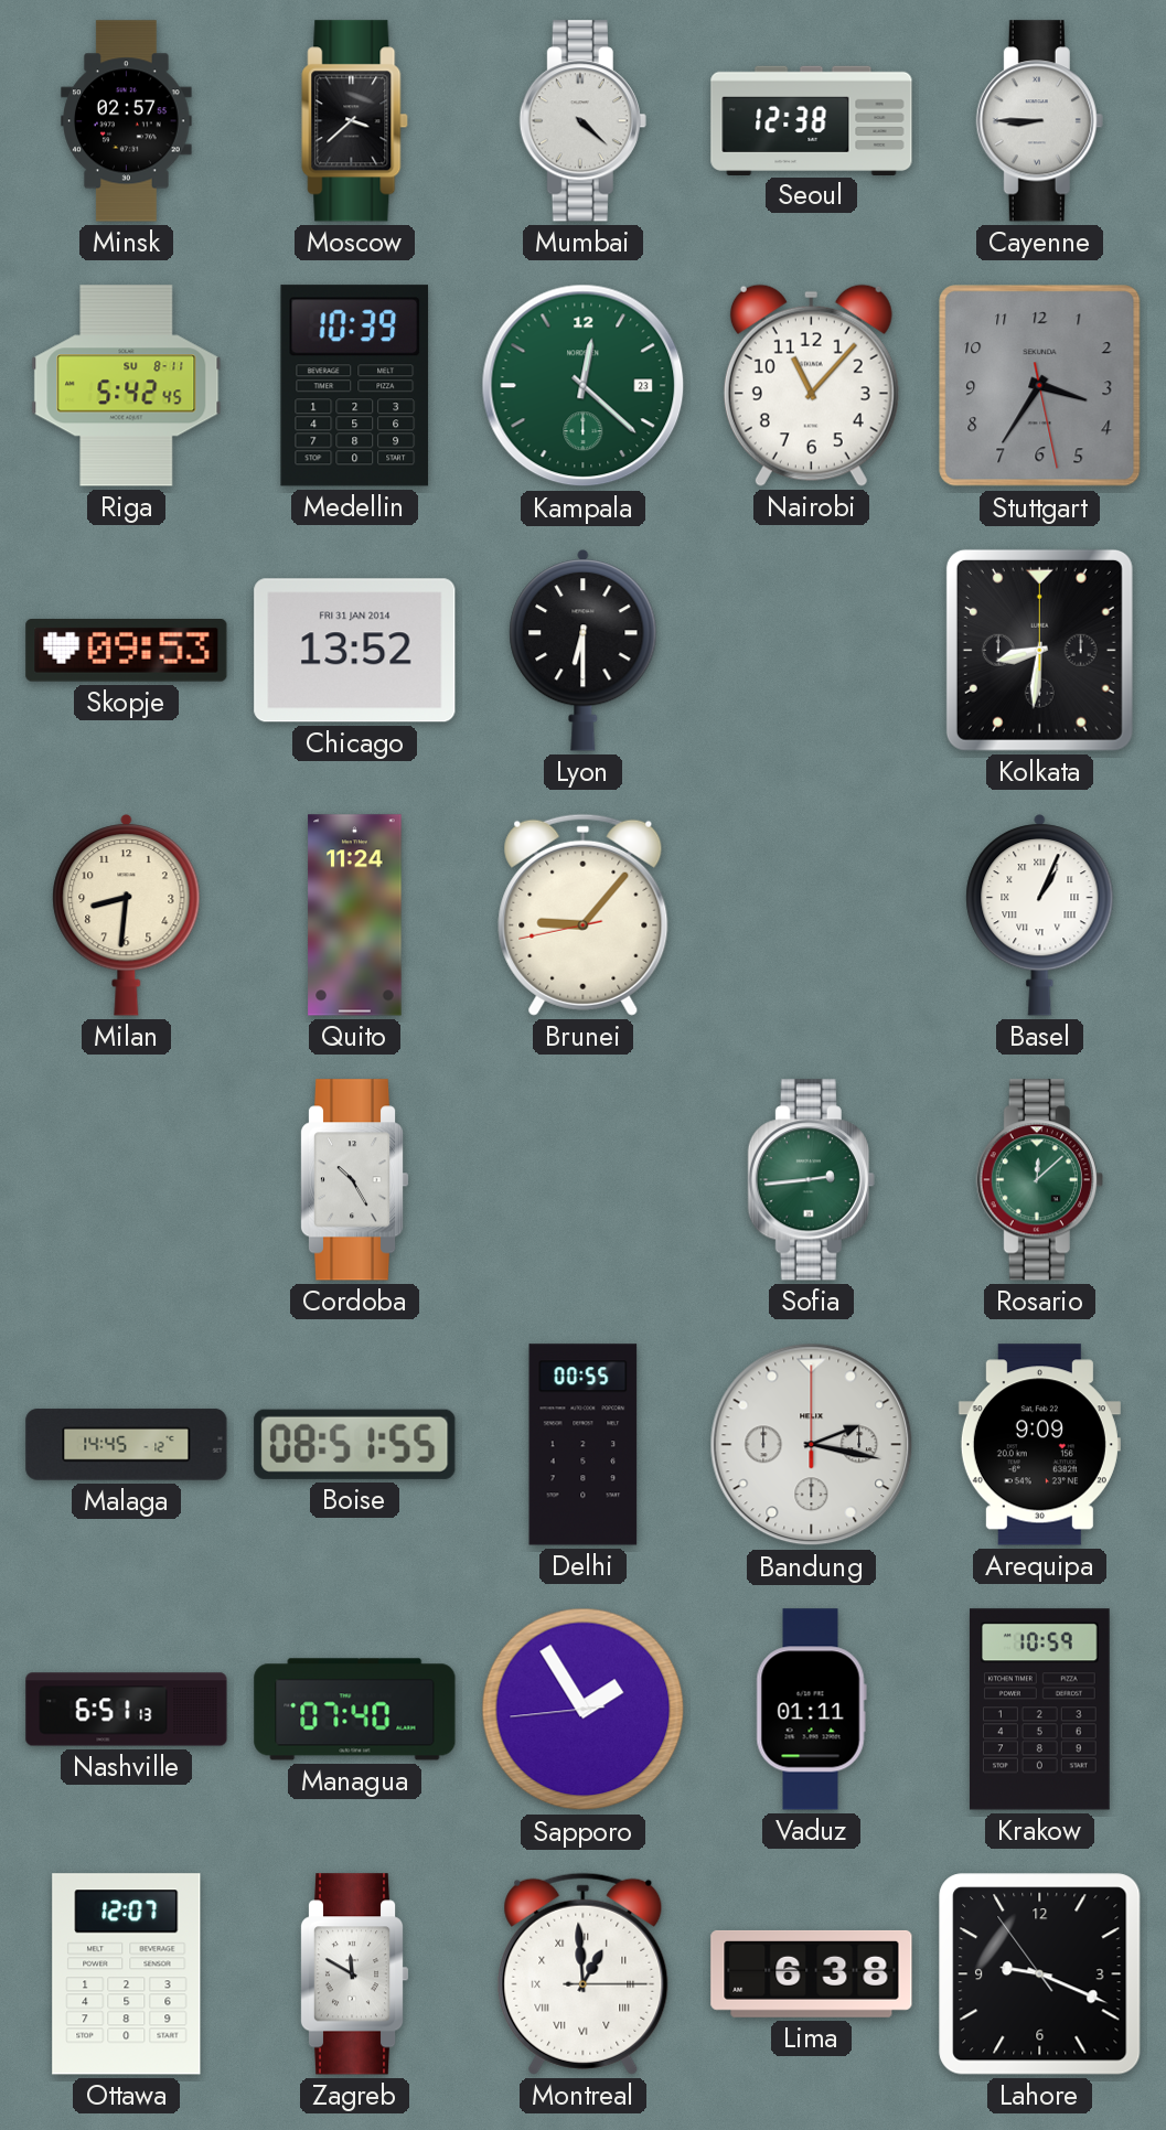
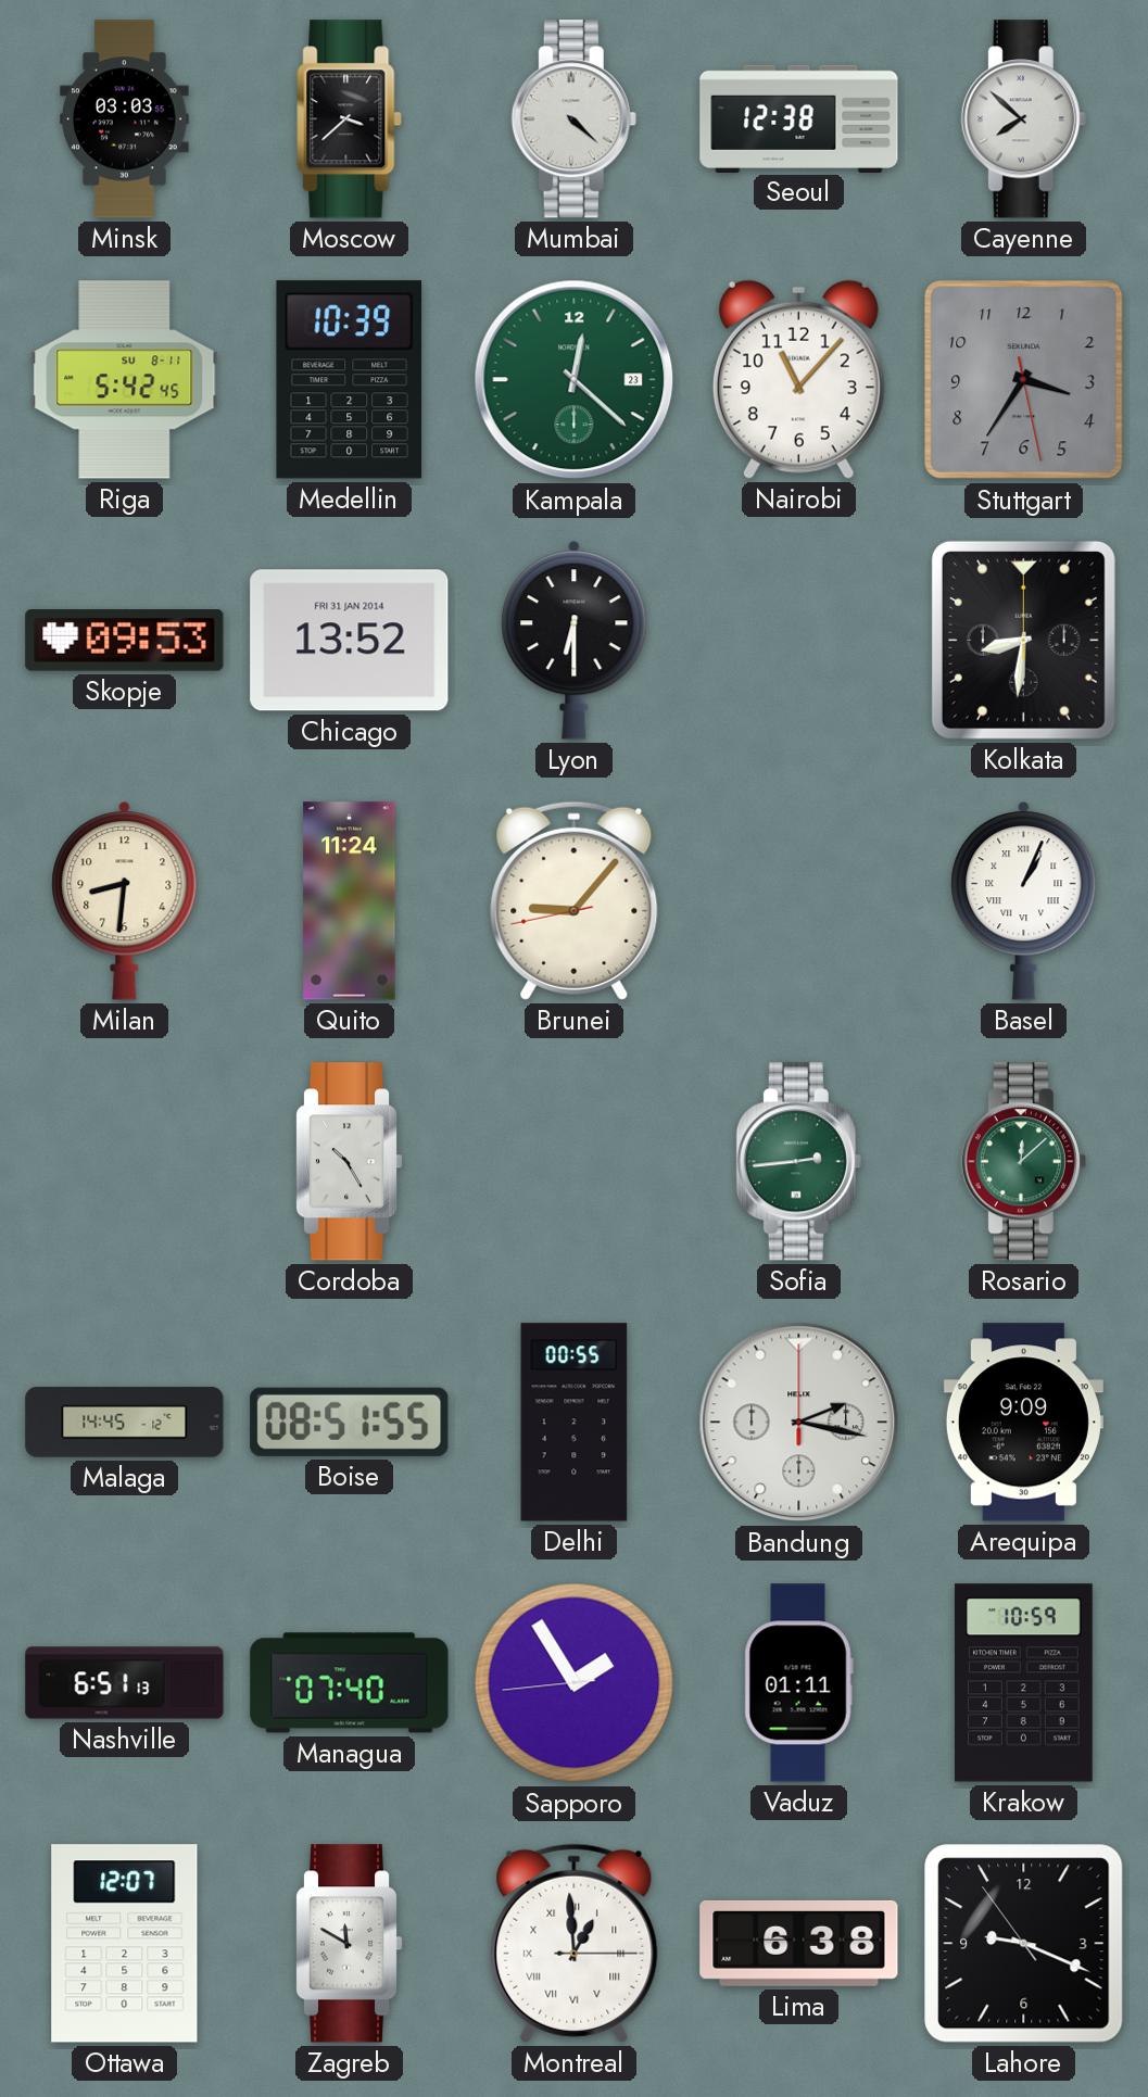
Minsk: 02:57 -> 03:03 (125, 119)
Cayenne: 8:45 -> 7:52 (1023, 119)
